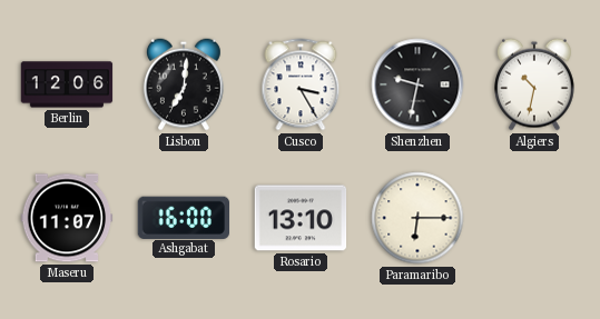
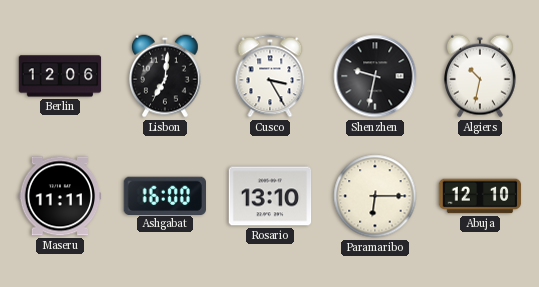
Maseru: 11:07 -> 11:11 (60, 196)
Abuja: none -> 12:10 (480, 196)
